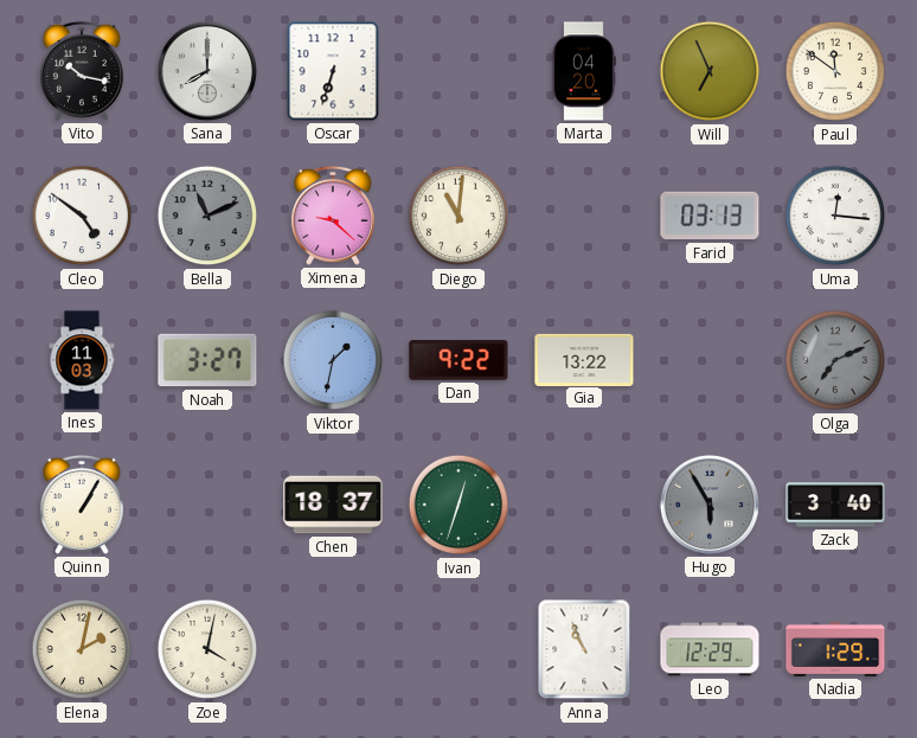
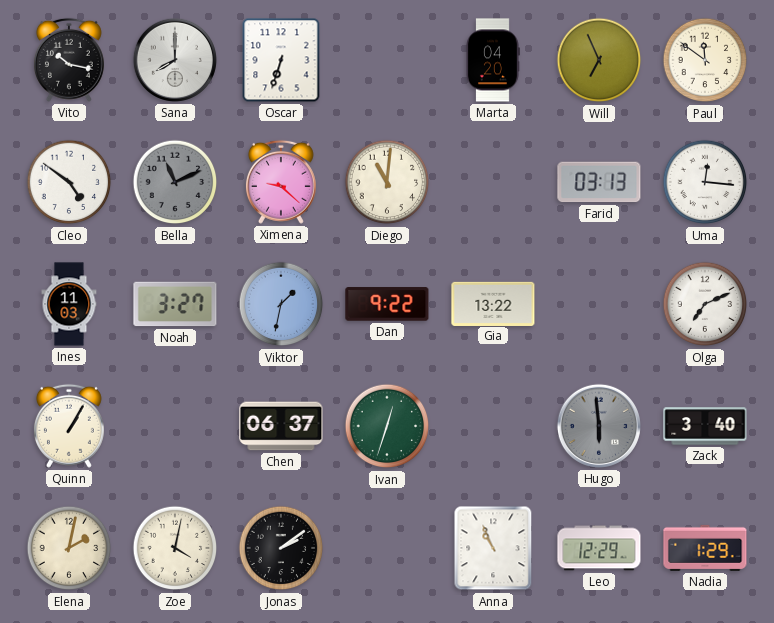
Olga dial: grey -> white (705, 304)
Chen: 18:37 -> 06:37 (281, 426)
Hugo: 5:55 -> 5:59 (599, 426)
Jonas: none -> 2:09 (281, 548)
